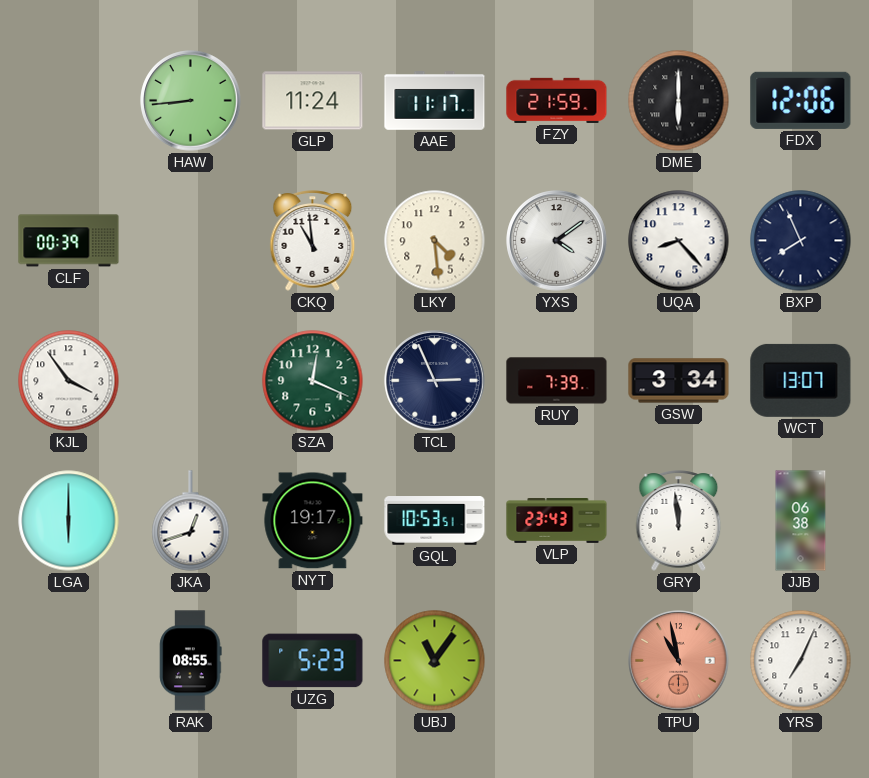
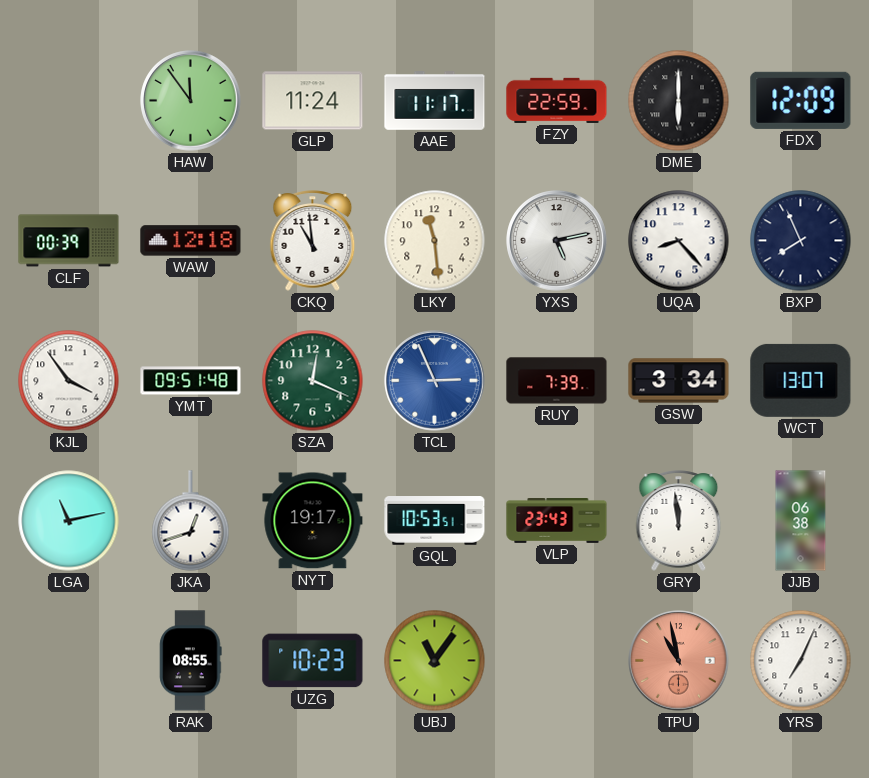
HAW: 8:44 -> 11:54 (191, 101)
FZY: 21:59 -> 22:59 (557, 100)
FDX: 12:06 -> 12:09 (801, 100)
WAW: none -> 12:18 (191, 241)
LKY: 4:29 -> 11:29 (435, 241)
YXS: 4:09 -> 5:13 (557, 241)
YMT: none -> 09:51 (191, 381)
TCL dial: navy -> blue (435, 381)
LGA: 6:00 -> 11:13 (69, 521)
UZG: 5:23 -> 10:23 (313, 661)
